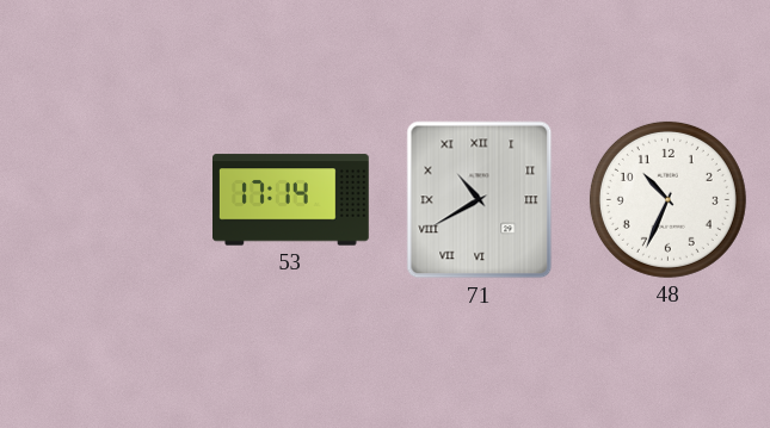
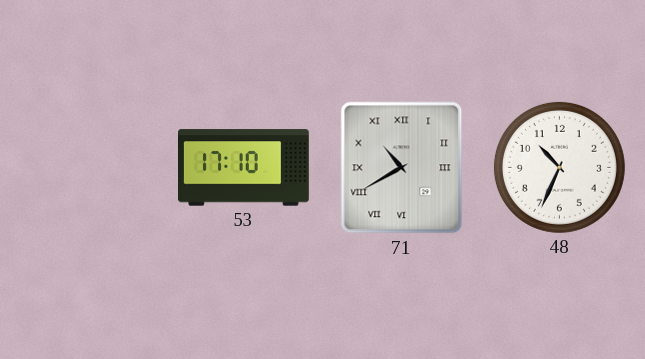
53: 17:14 -> 17:10 (244, 168)
